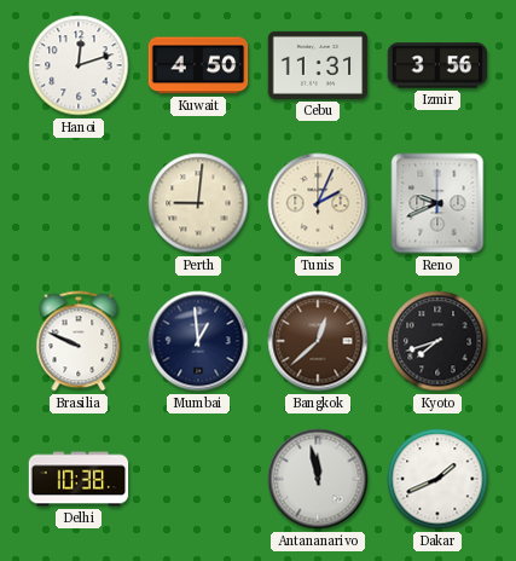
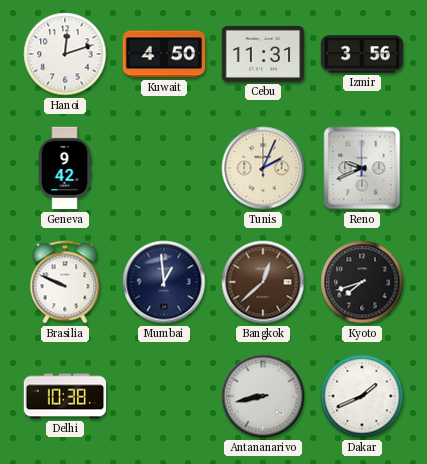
Geneva: none -> 9:42 (65, 168)
Perth: 9:01 -> none (198, 203)
Antananarivo: 11:58 -> 8:43 (263, 396)
